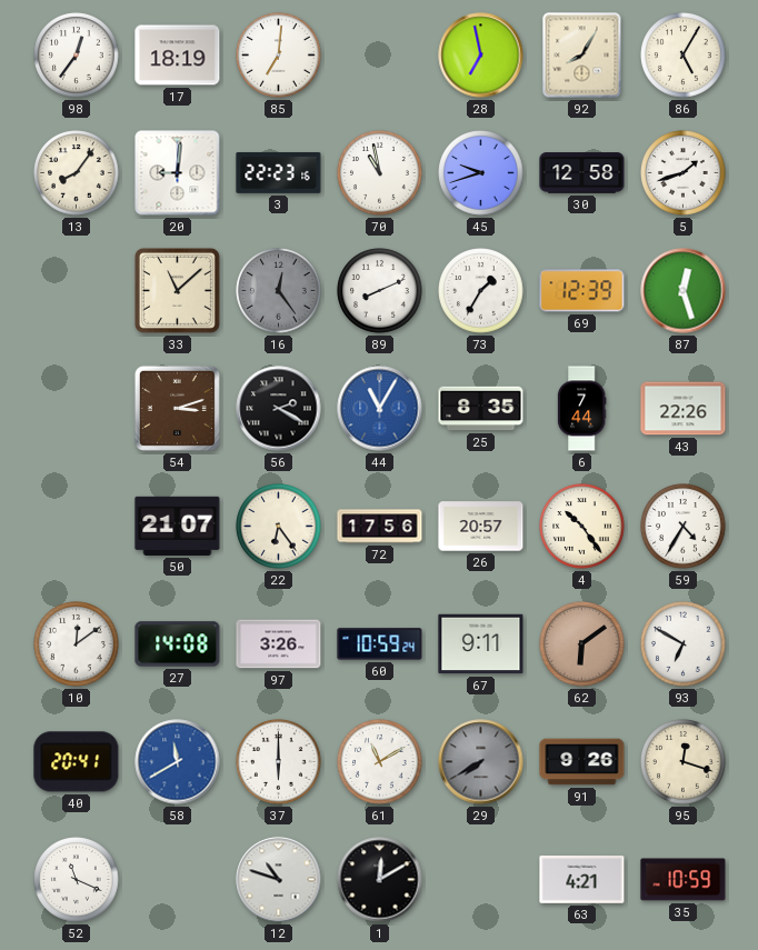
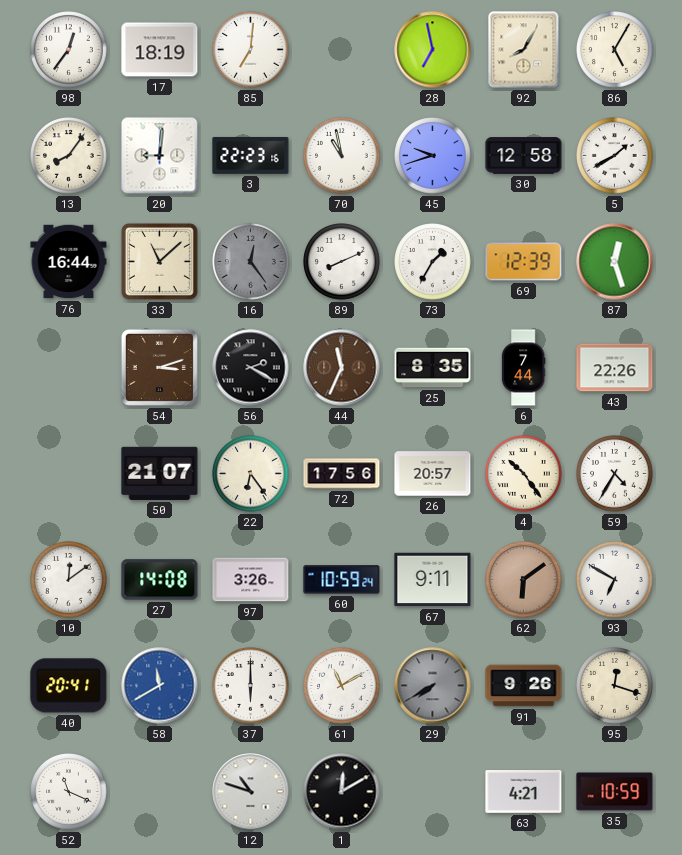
5: 1:42 -> 1:40 (615, 156)
76: none -> 16:44 (69, 262)
44: 11:05 -> 11:34 (342, 368)
44 dial: blue -> brown (342, 368)
